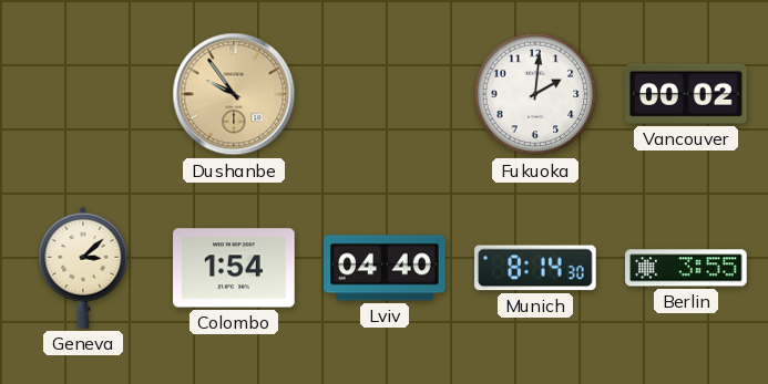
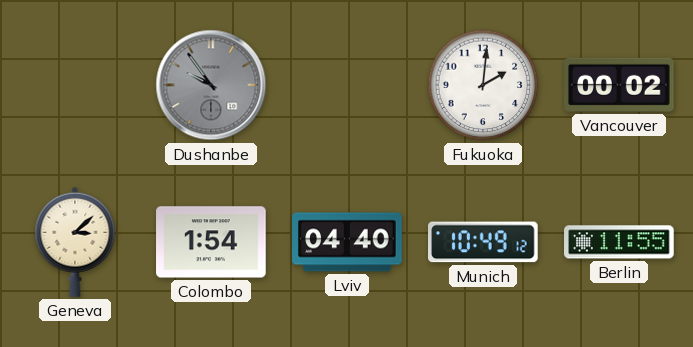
Dushanbe dial: champagne -> grey (211, 85)
Munich: 8:14 -> 10:49 (484, 242)
Berlin: 3:55 -> 11:55 (619, 242)
